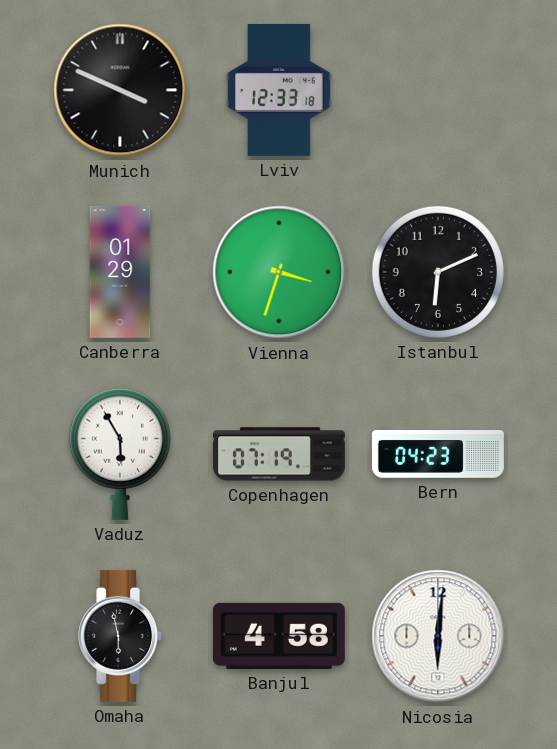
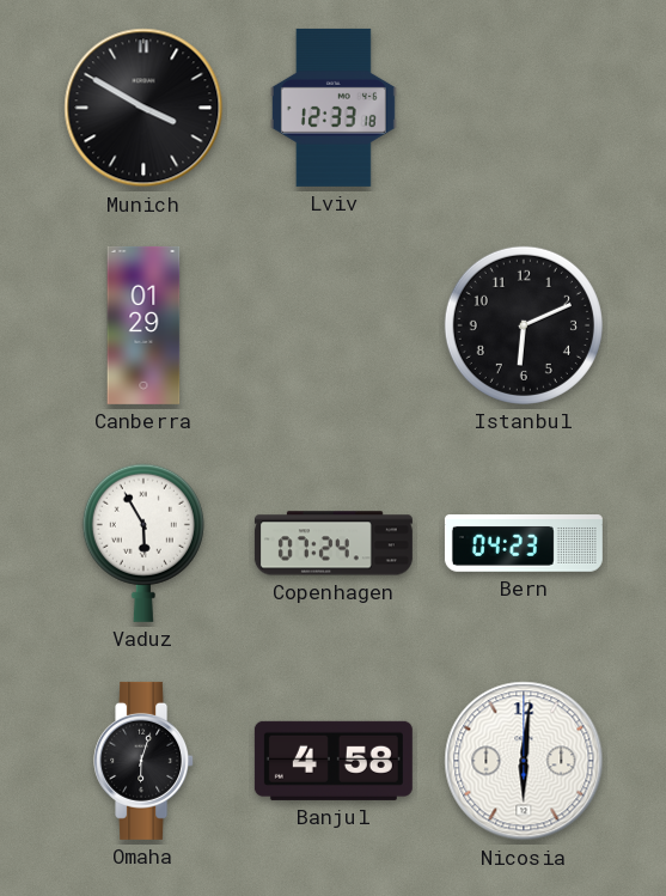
Munich: 3:49 -> 3:50 (143, 108)
Vienna: 3:33 -> none (279, 272)
Copenhagen: 07:19 -> 07:24 (334, 543)
Omaha: 5:58 -> 6:03 (145, 761)
